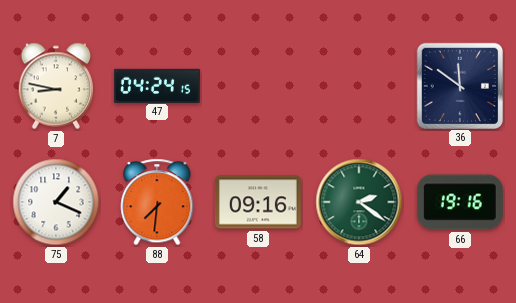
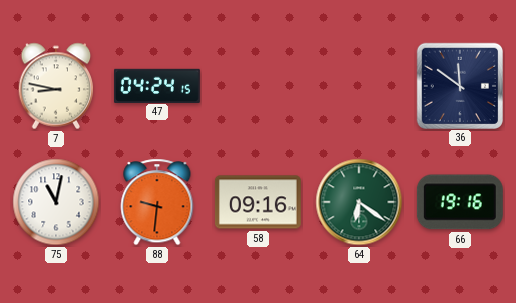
75: 1:19 -> 11:02 (56, 202)
88: 7:31 -> 9:31 (157, 202)
64: 2:21 -> 6:21 (359, 202)
